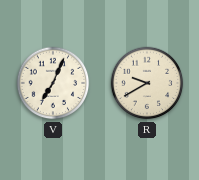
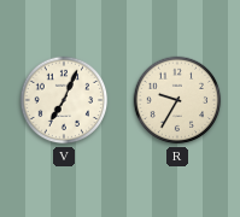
R: 9:40 -> 9:35 (177, 100)
